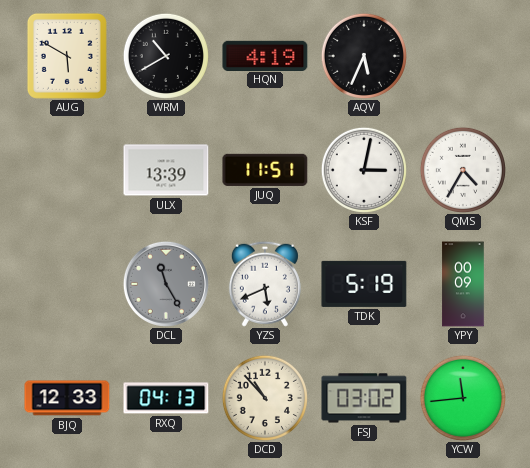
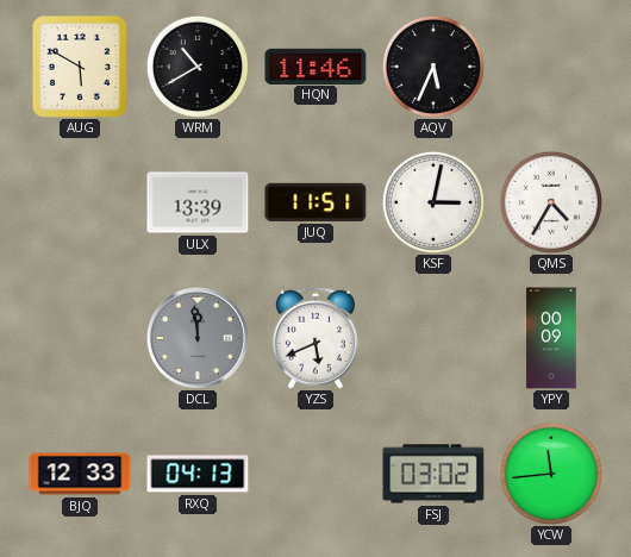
HQN: 4:19 -> 11:46 (315, 65)
DCL: 11:25 -> 11:59 (198, 338)
TDK: 5:19 -> none (364, 284)
DCD: 10:53 -> none (265, 398)
